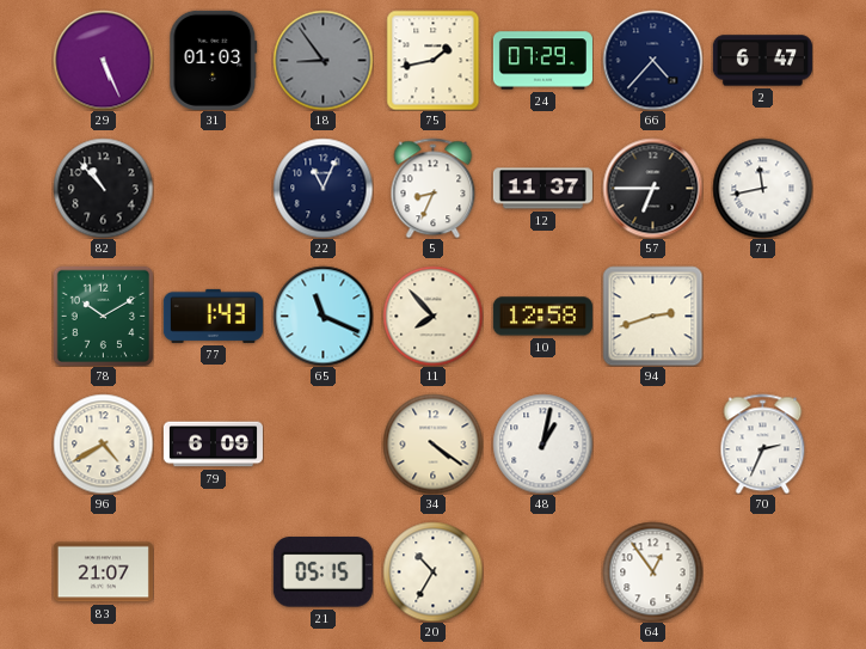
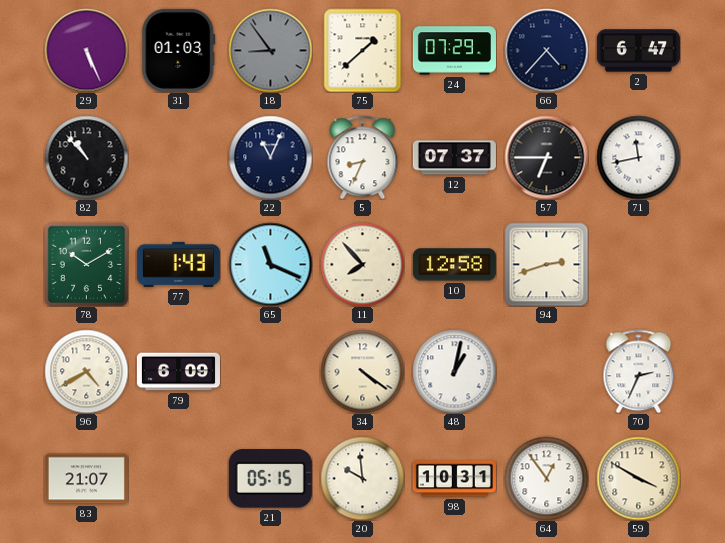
75: 1:43 -> 1:38 (363, 50)
12: 11:37 -> 07:37 (454, 158)
20: 10:35 -> 9:59 (362, 478)
98: none -> 10:31 (454, 479)
59: none -> 3:50 (638, 478)
